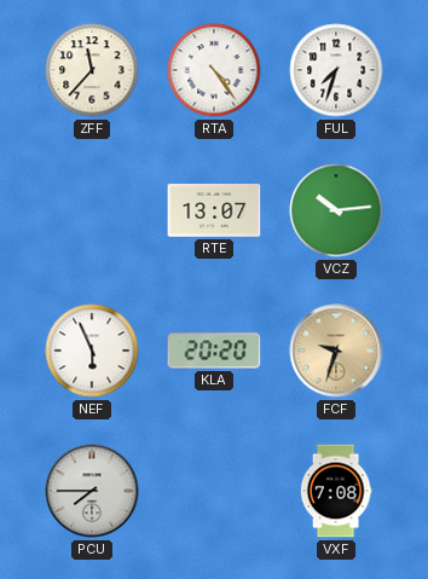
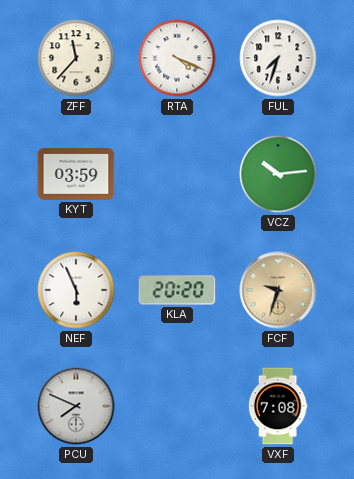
RTA: 4:24 -> 4:19 (177, 58)
KYT: none -> 03:59 (76, 175)
RTE: 13:07 -> none (214, 210)
PCU: 7:45 -> 7:49 (76, 406)
